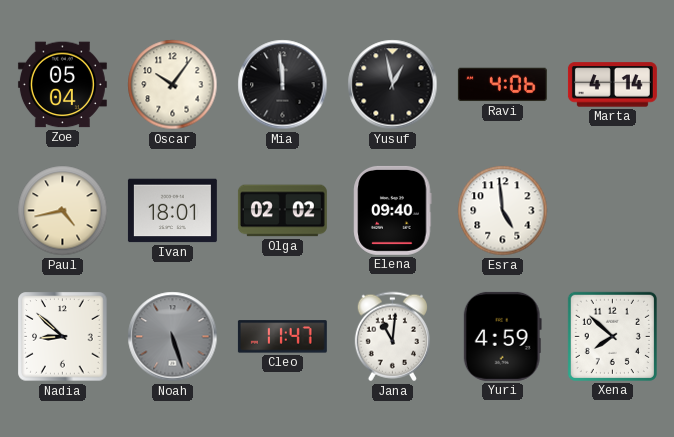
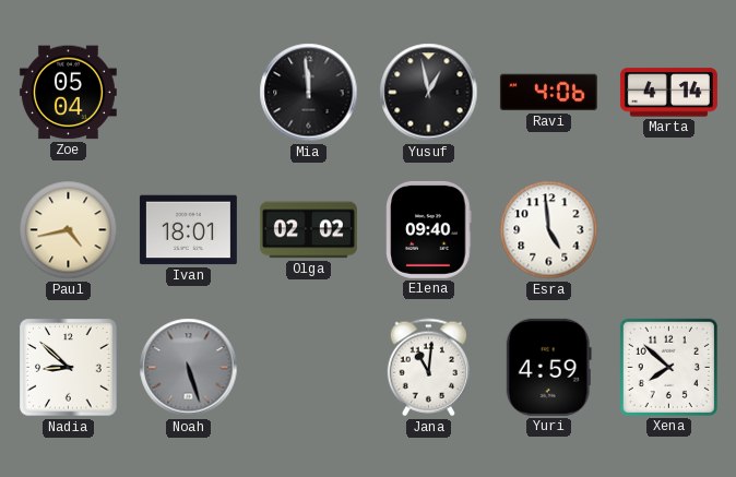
Oscar: 10:06 -> none (173, 85)
Cleo: 11:47 -> none (282, 337)
